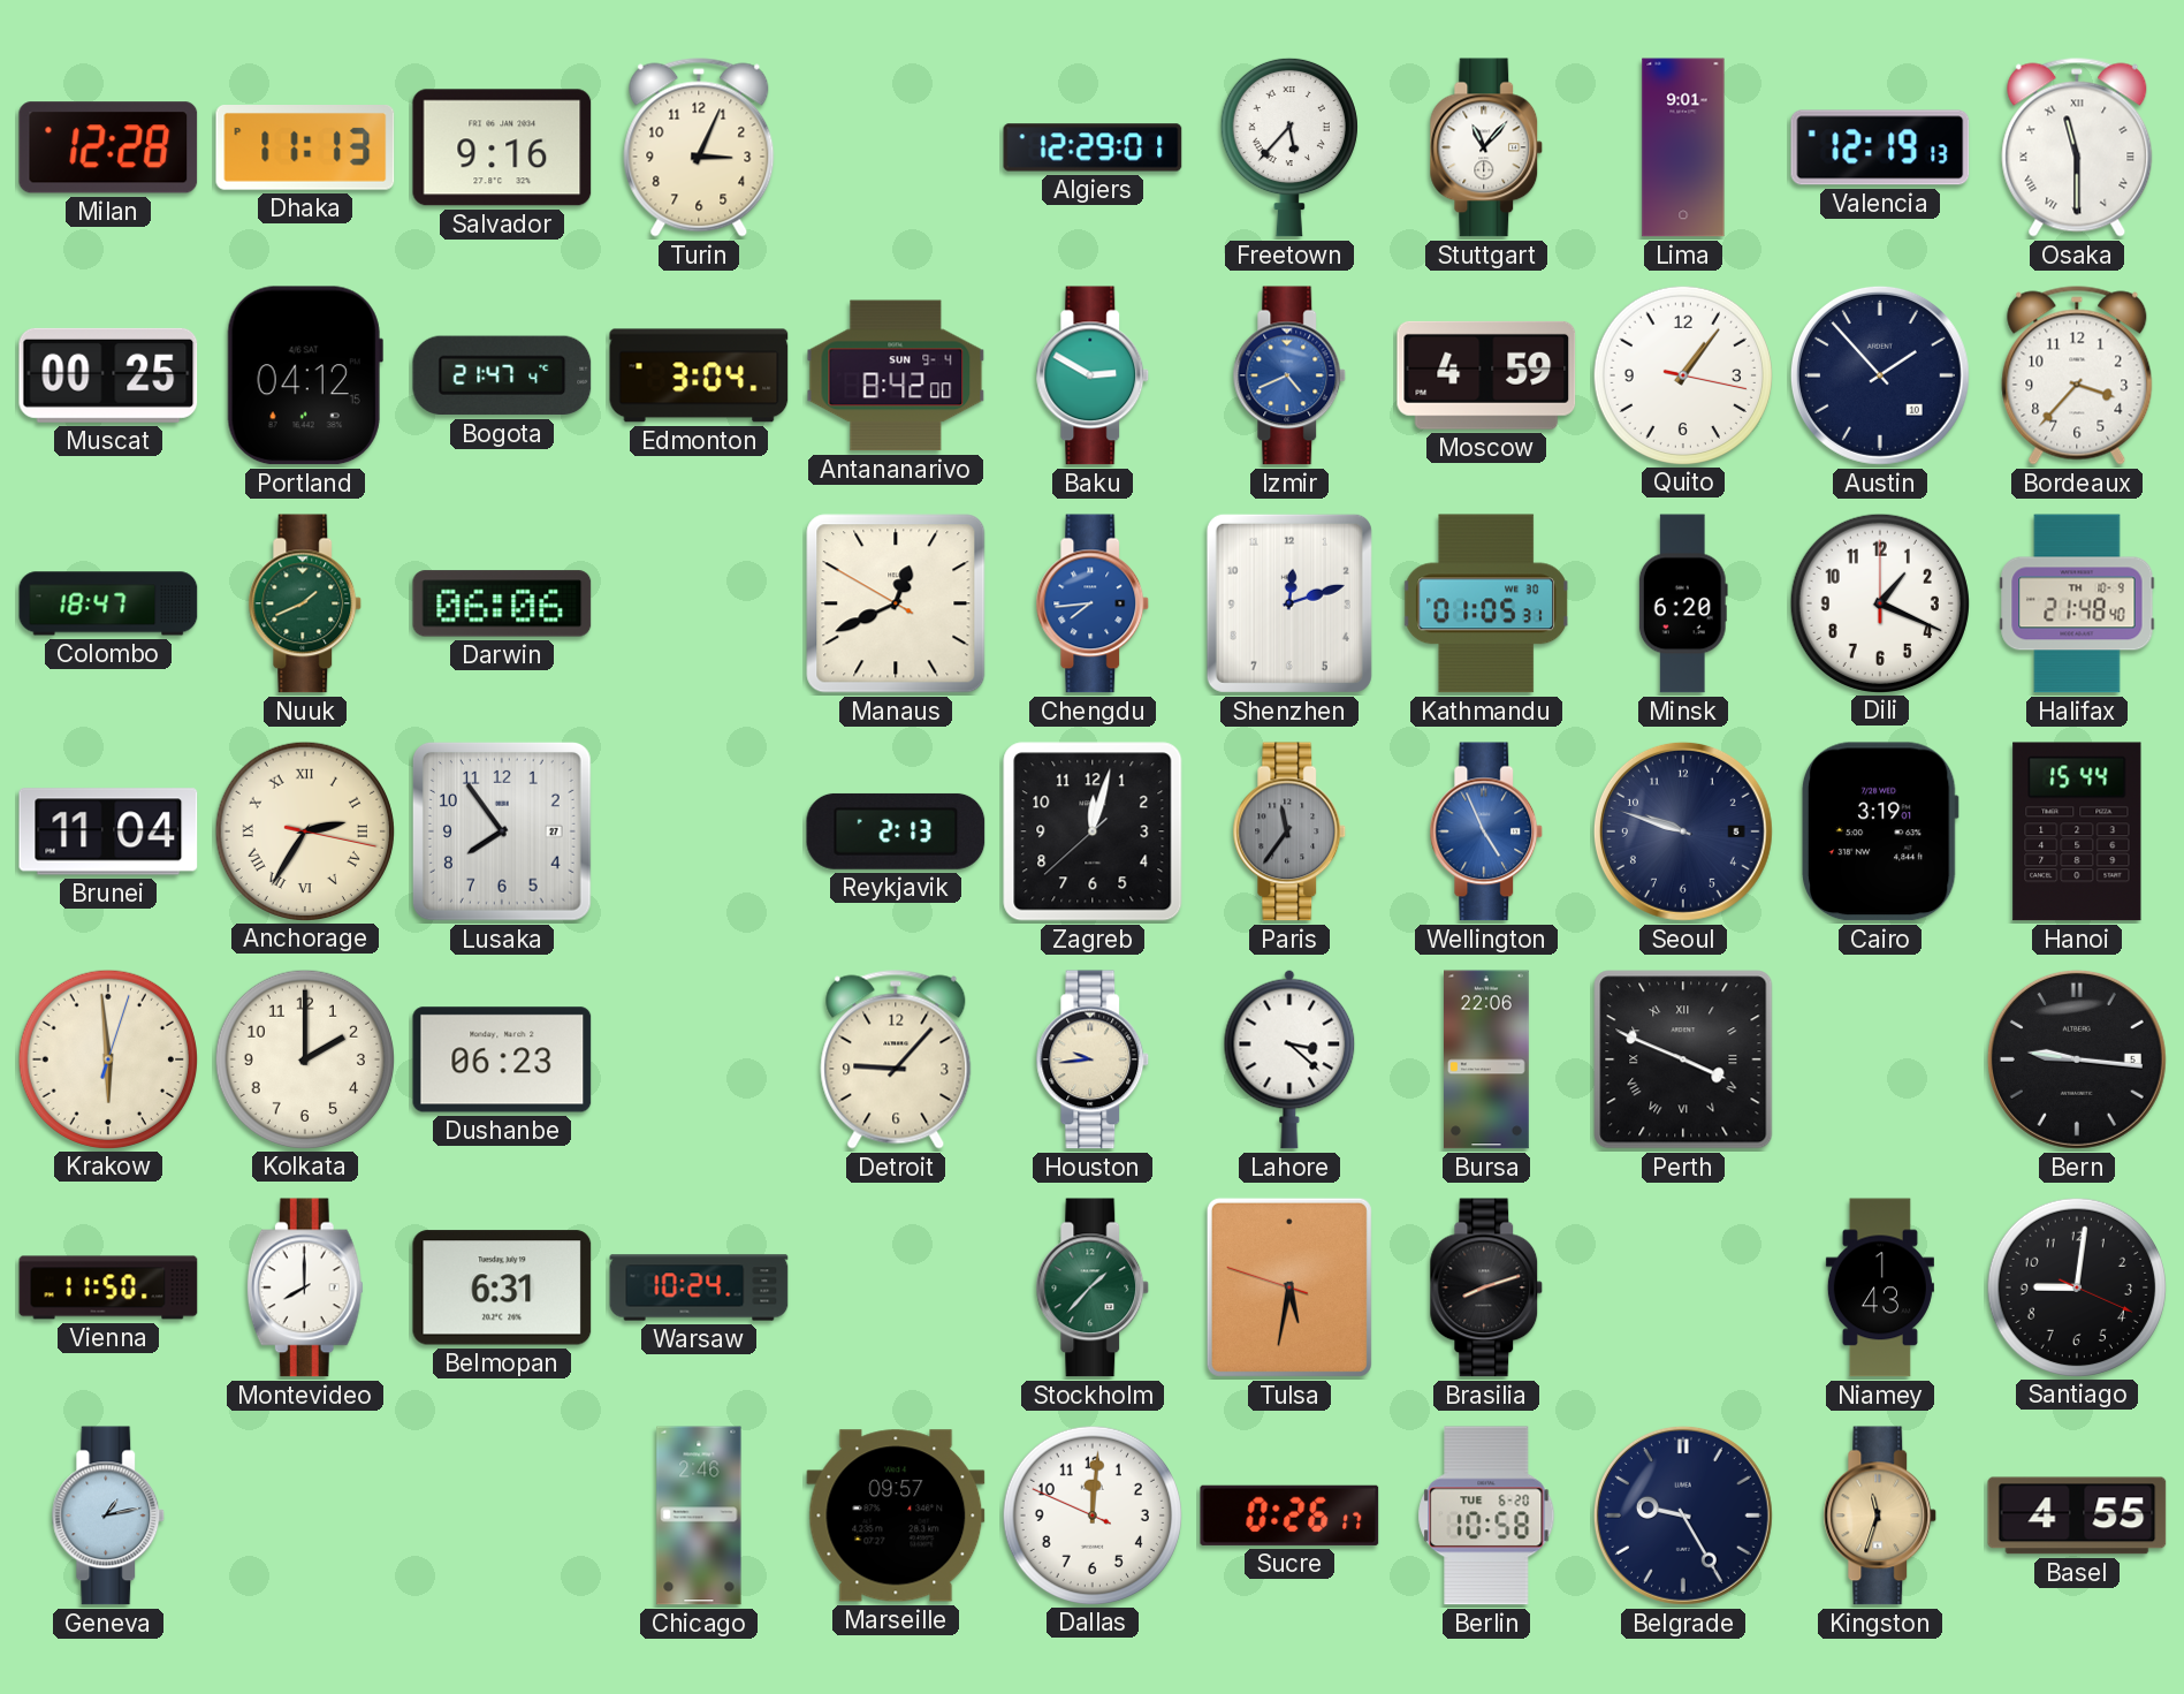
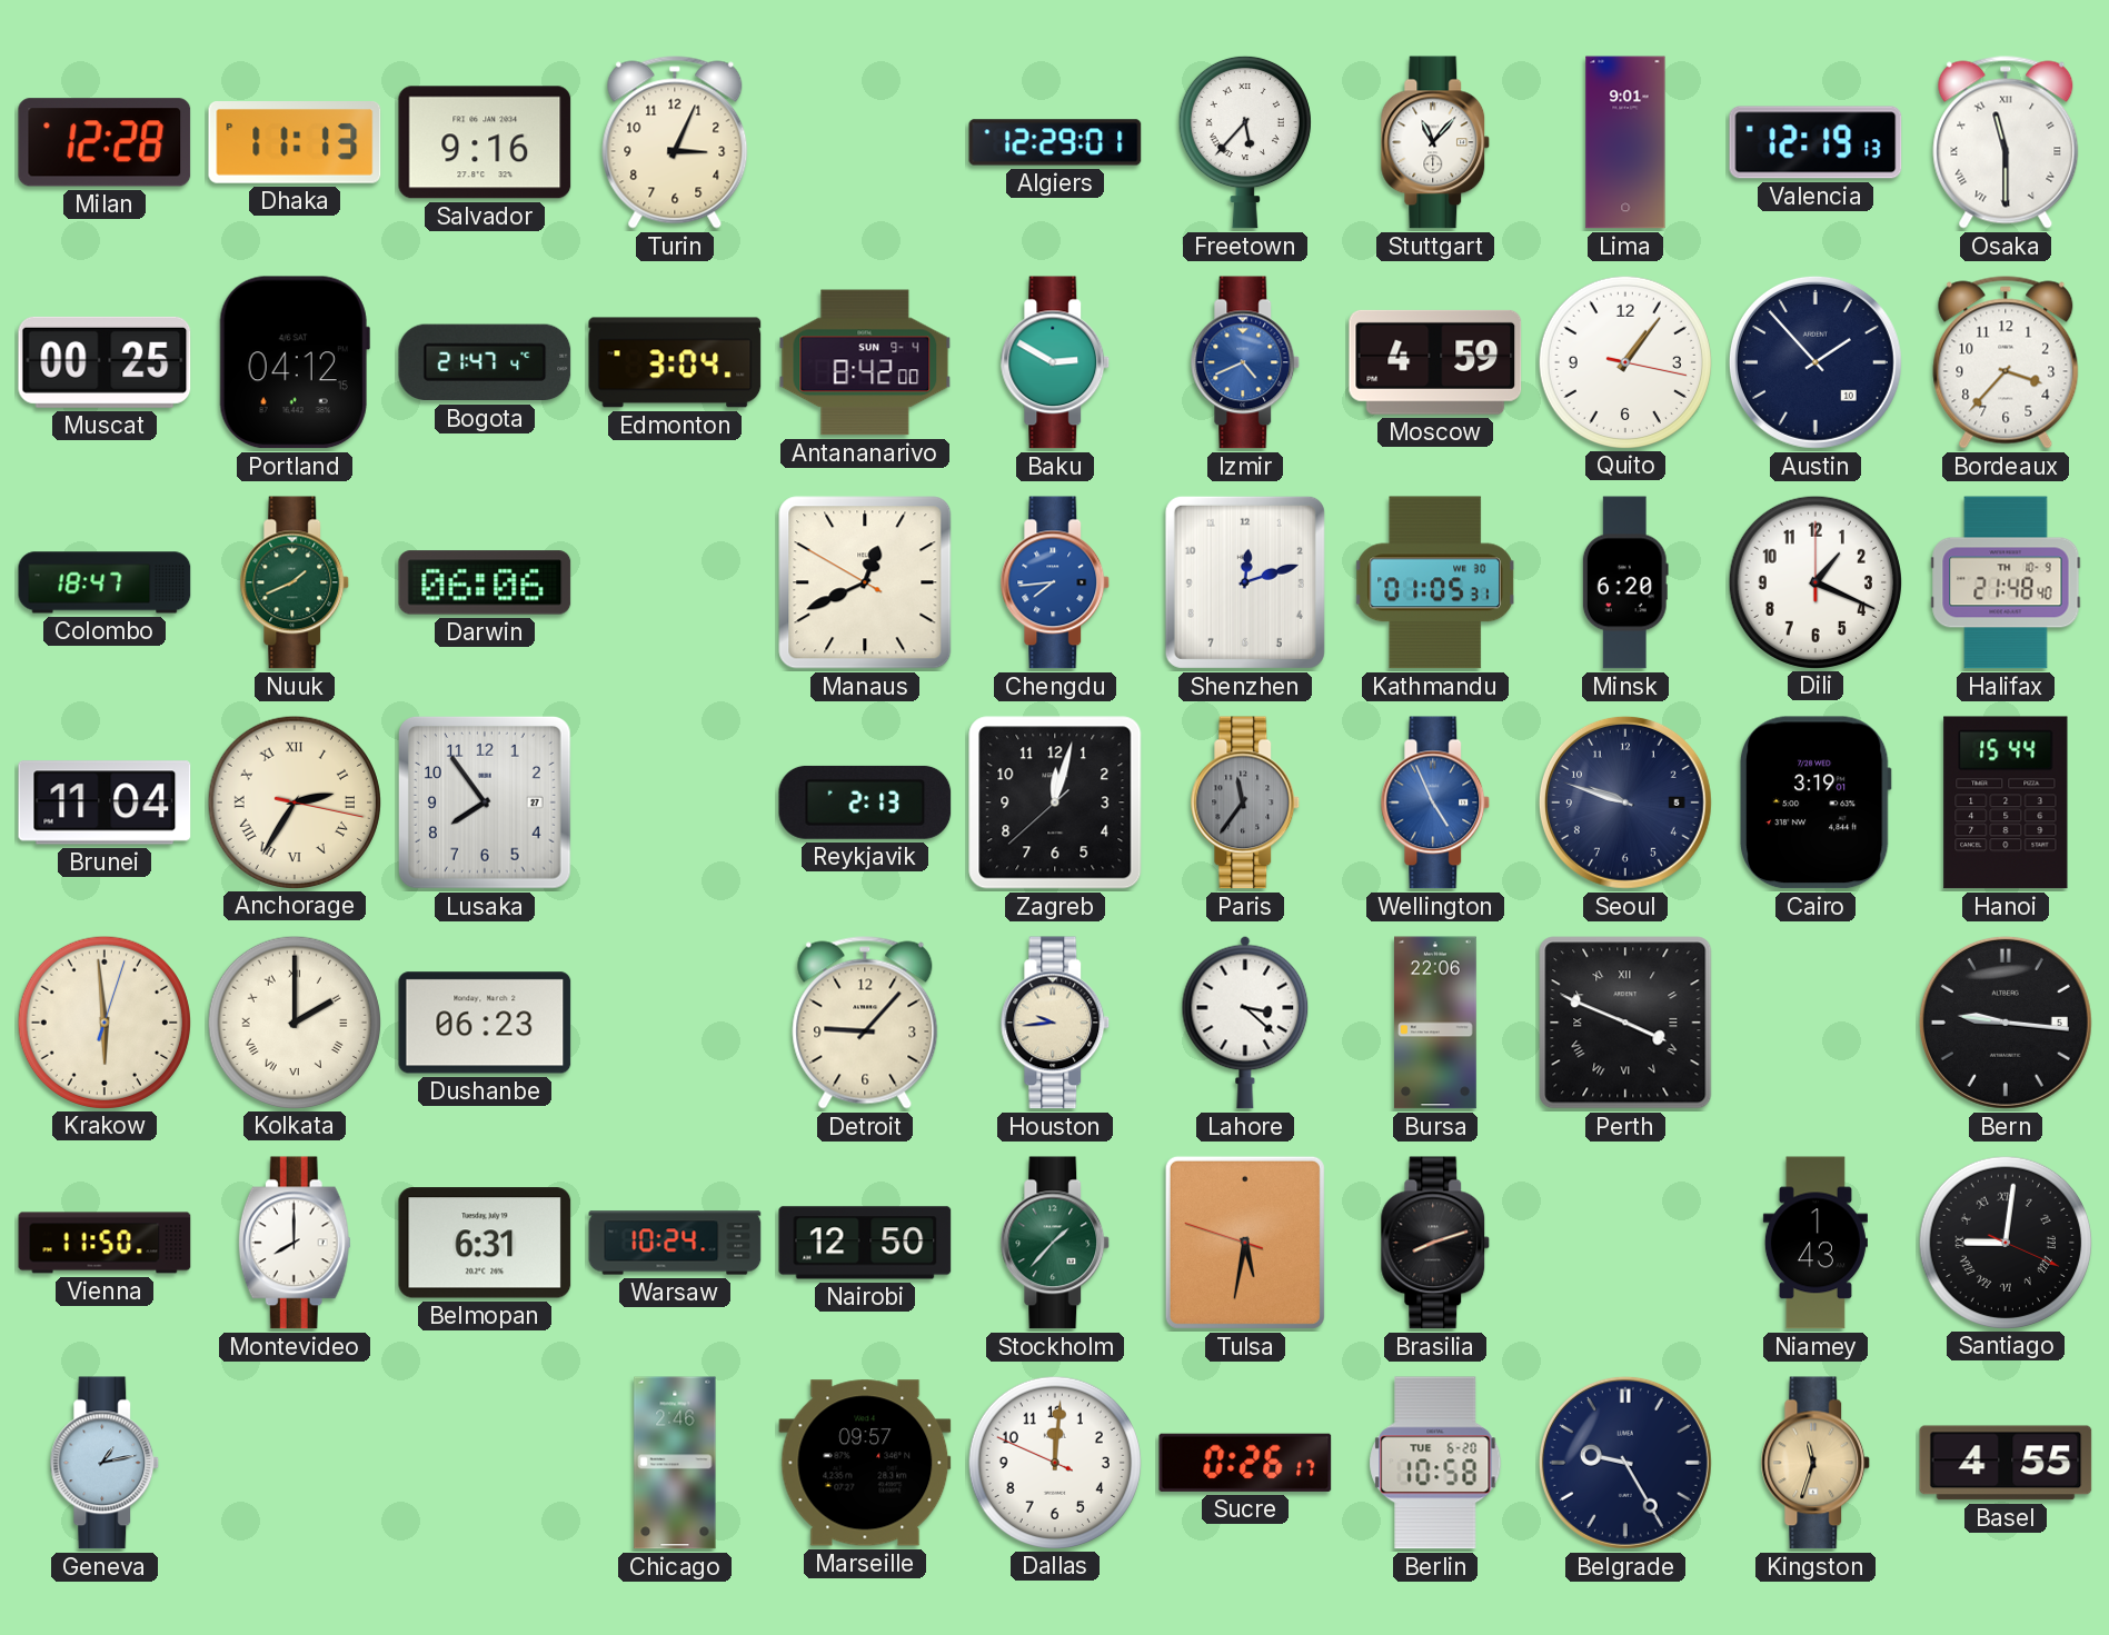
Kolkata numerals: Arabic -> Roman (294, 1021)
Nairobi: none -> 12:50 (865, 1243)
Santiago numerals: Arabic -> Roman (2004, 1242)
